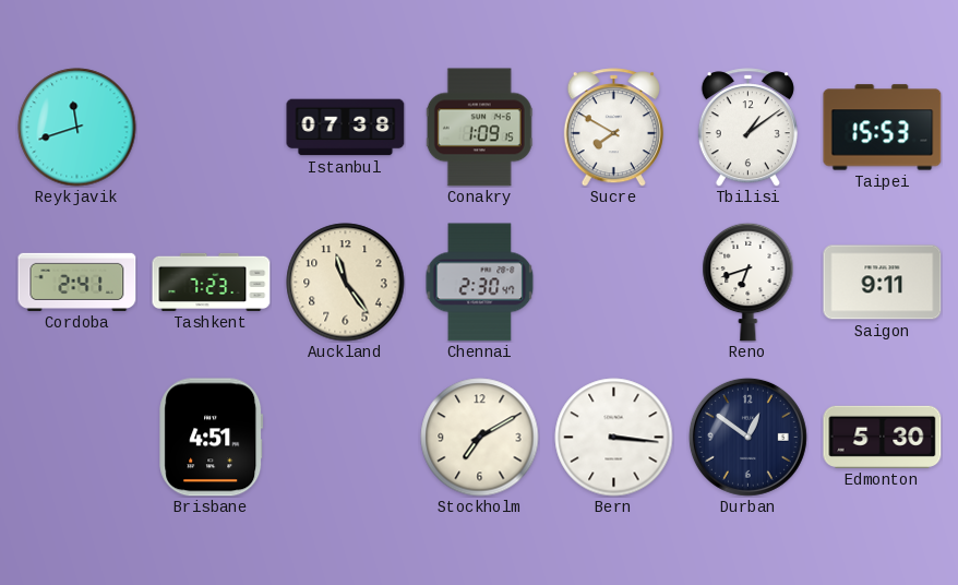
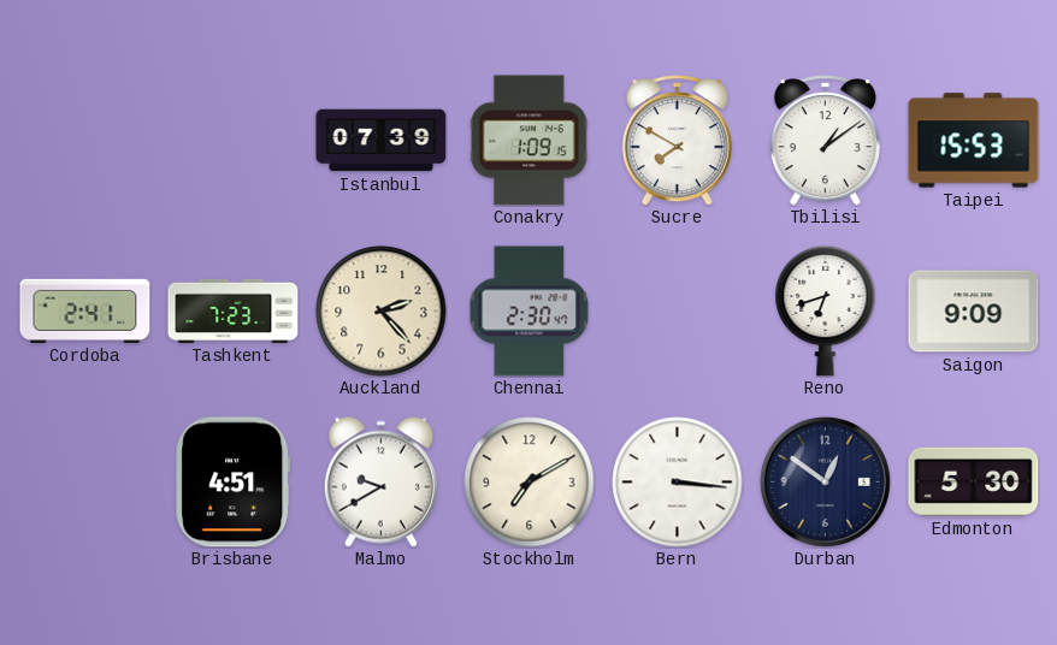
Reykjavik: 11:42 -> none (77, 128)
Istanbul: 07:38 -> 07:39 (382, 141)
Auckland: 11:24 -> 2:23 (382, 312)
Saigon: 9:11 -> 9:09 (974, 312)
Malmo: none -> 9:40 (380, 481)
